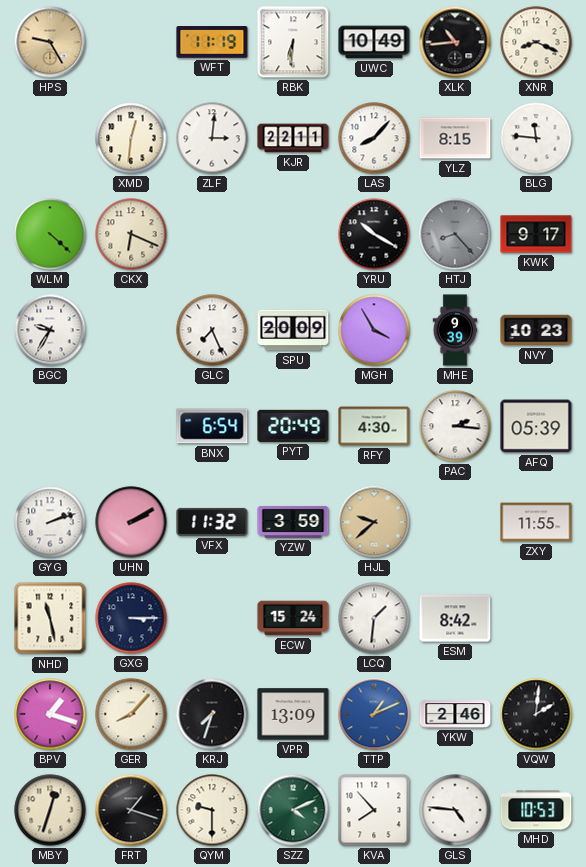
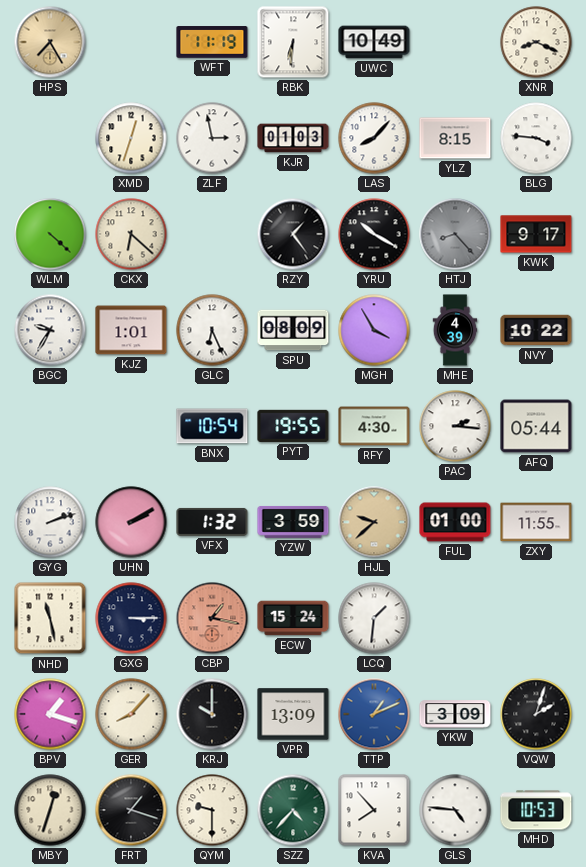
HPS: 9:25 -> 7:25 (50, 42)
XLK: 10:44 -> none (455, 42)
XMD: 12:31 -> 12:33 (131, 138)
ZLF: 3:01 -> 2:58 (212, 138)
KJR: 22:11 -> 01:03 (293, 138)
BLG: 11:46 -> 3:46 (536, 138)
CKX: 6:19 -> 6:22 (131, 234)
RZY: none -> 1:24 (293, 234)
KJZ: none -> 1:01 (131, 330)
GLC: 7:26 -> 6:26 (212, 330)
SPU: 20:09 -> 08:09 (293, 330)
MHE: 9:39 -> 4:39 (455, 330)
NVY: 10:23 -> 10:22 (536, 330)
BNX: 6:54 -> 10:54 (212, 426)
PYT: 20:49 -> 19:55 (293, 426)
AFQ: 05:39 -> 05:44 (536, 426)
VFX: 11:32 -> 1:32 (212, 522)
FUL: none -> 01:00 (455, 522)
CBP: none -> 1:17 (212, 618)
ESM: 8:42 -> none (455, 618)
KRJ: 7:33 -> 10:00 (212, 714)
YKW: 2:46 -> 3:09 (455, 714)
VQW: 2:01 -> 2:03 (536, 714)
SZZ: 4:11 -> 4:37 (293, 810)
